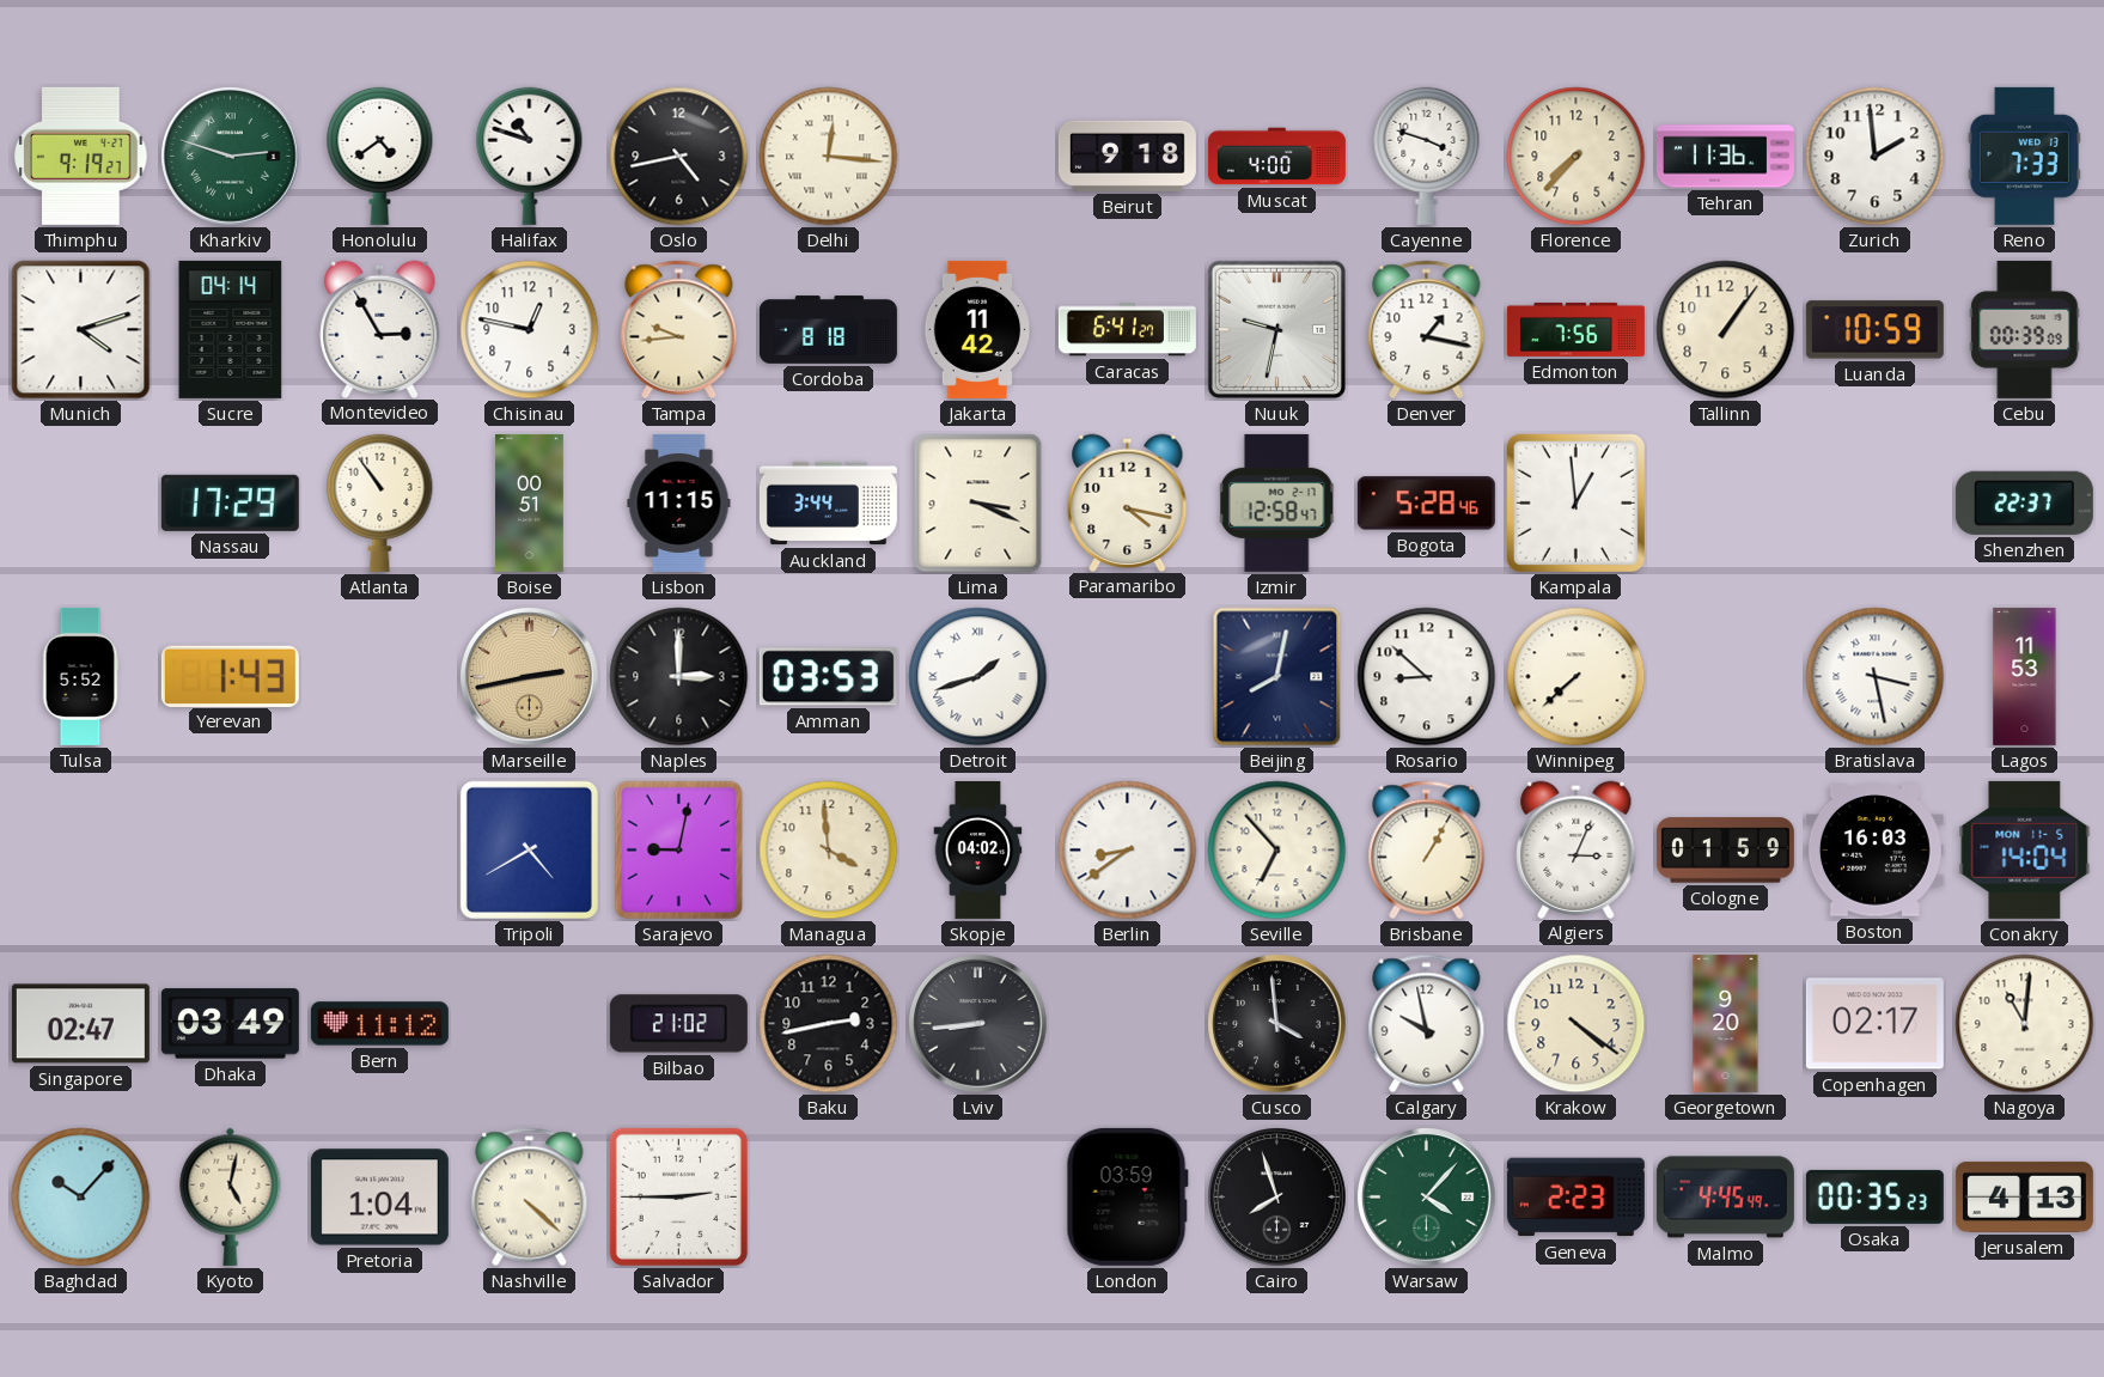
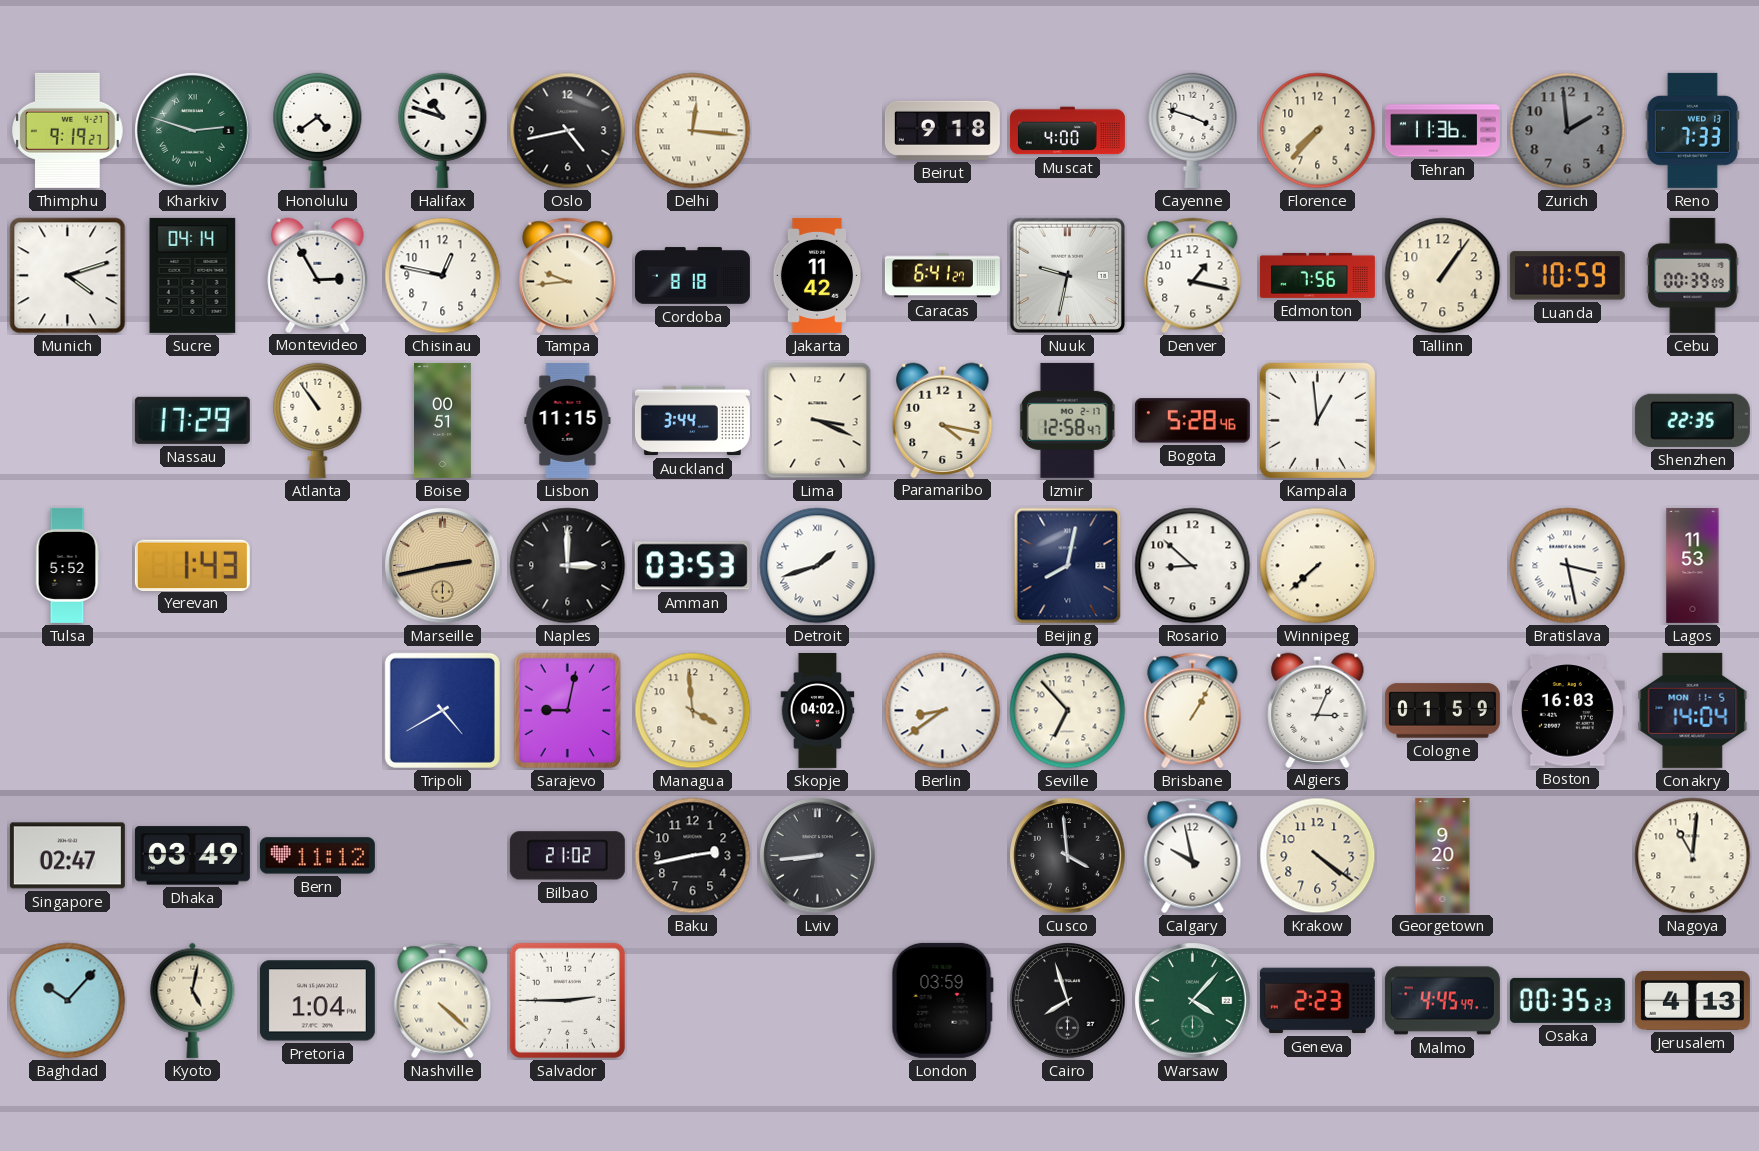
Zurich dial: white -> grey (1568, 131)
Shenzhen: 22:37 -> 22:35 (1692, 420)
Copenhagen: 02:17 -> none (1874, 1024)
